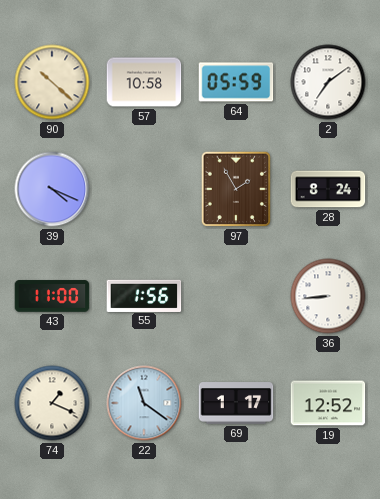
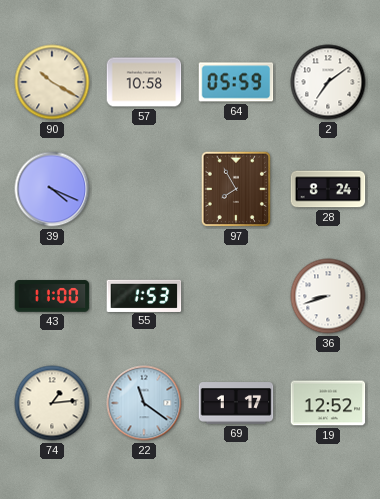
90: 10:22 -> 10:20 (52, 82)
97: 1:55 -> 7:55 (235, 189)
55: 1:56 -> 1:53 (144, 295)
36: 8:44 -> 8:42 (328, 296)
74: 1:19 -> 1:14 (52, 403)
